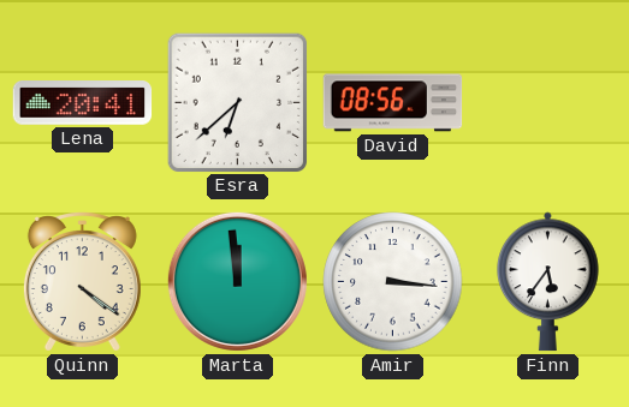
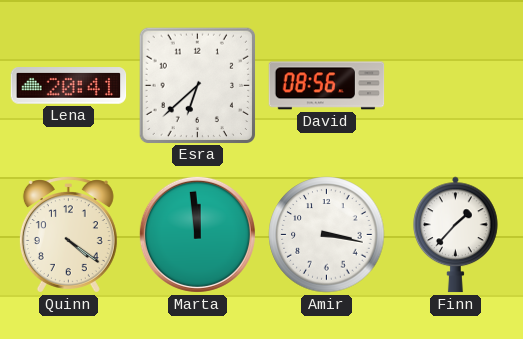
Amir: 3:16 -> 3:17 (327, 235)
Finn: 5:36 -> 1:37 (456, 235)
